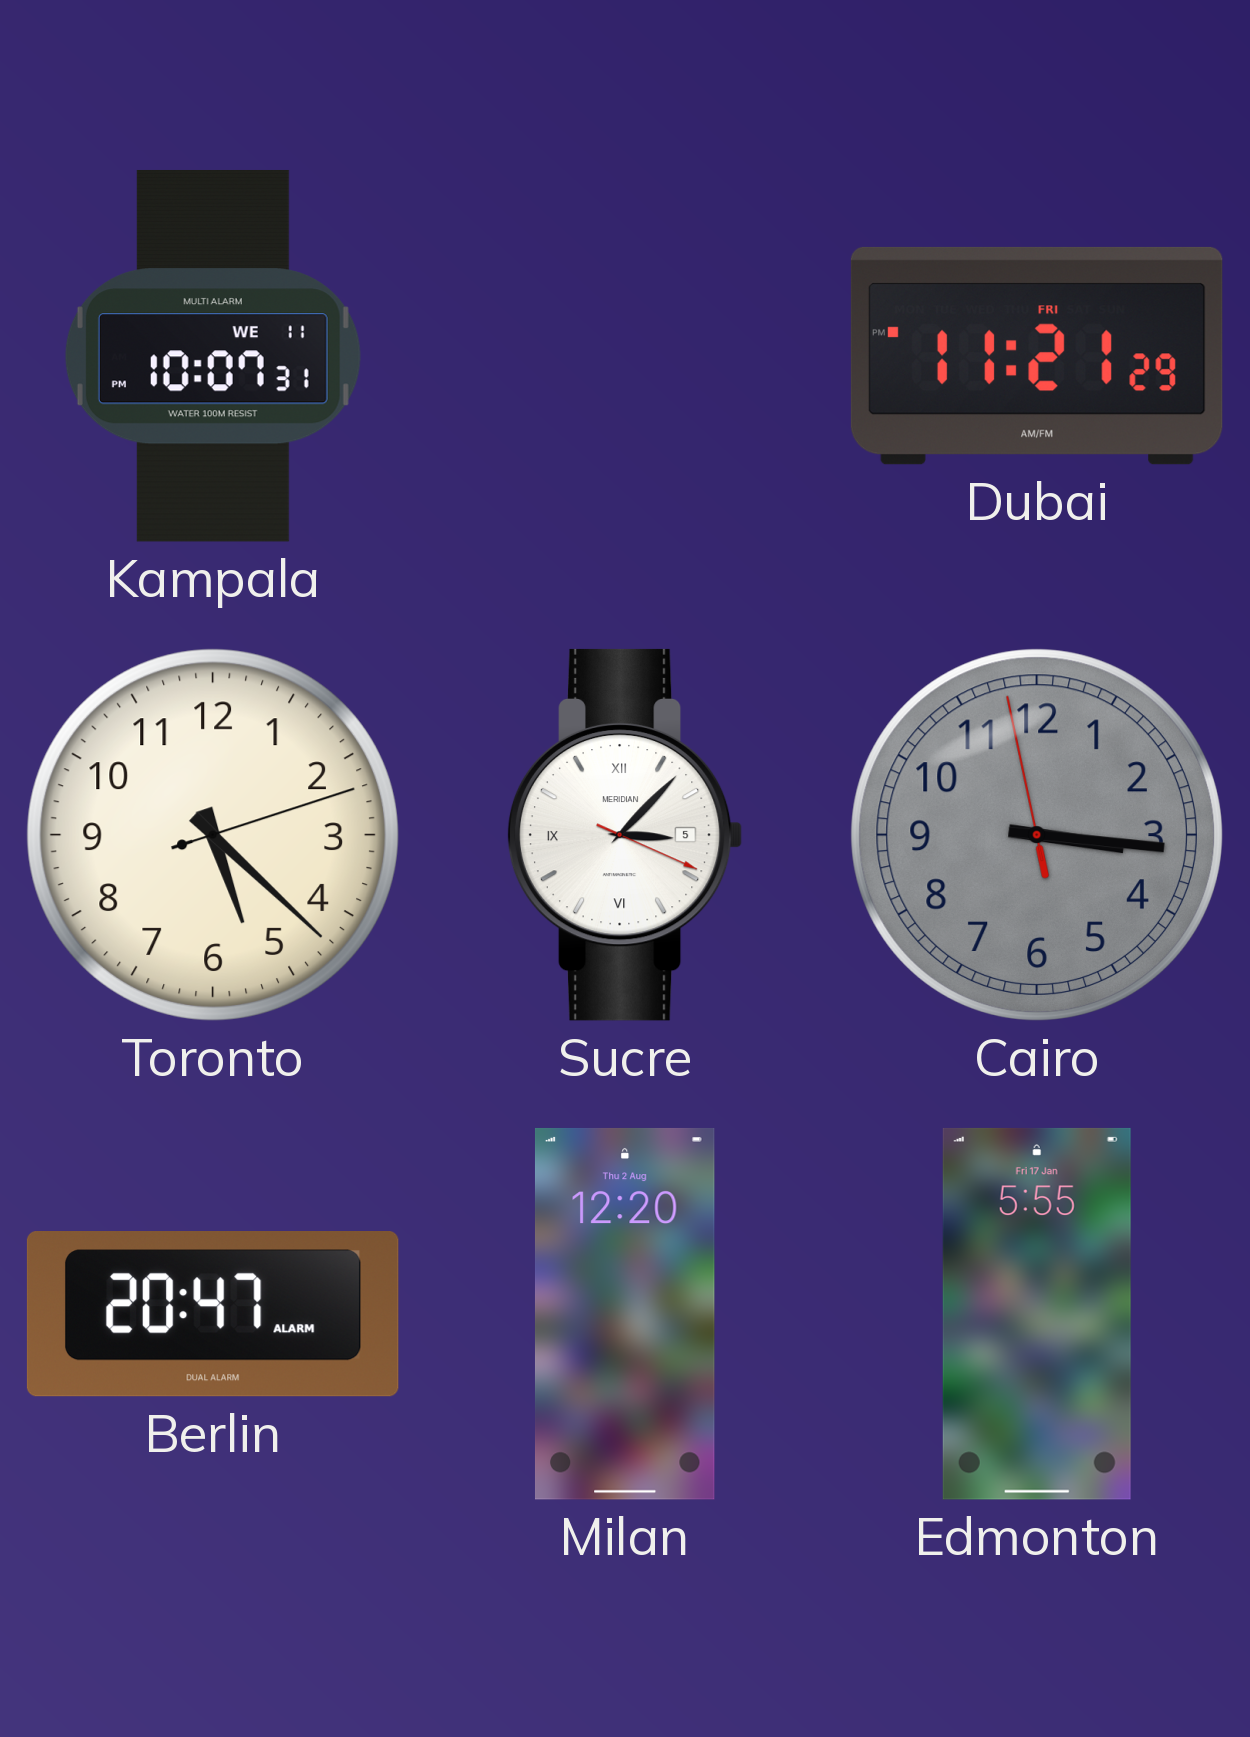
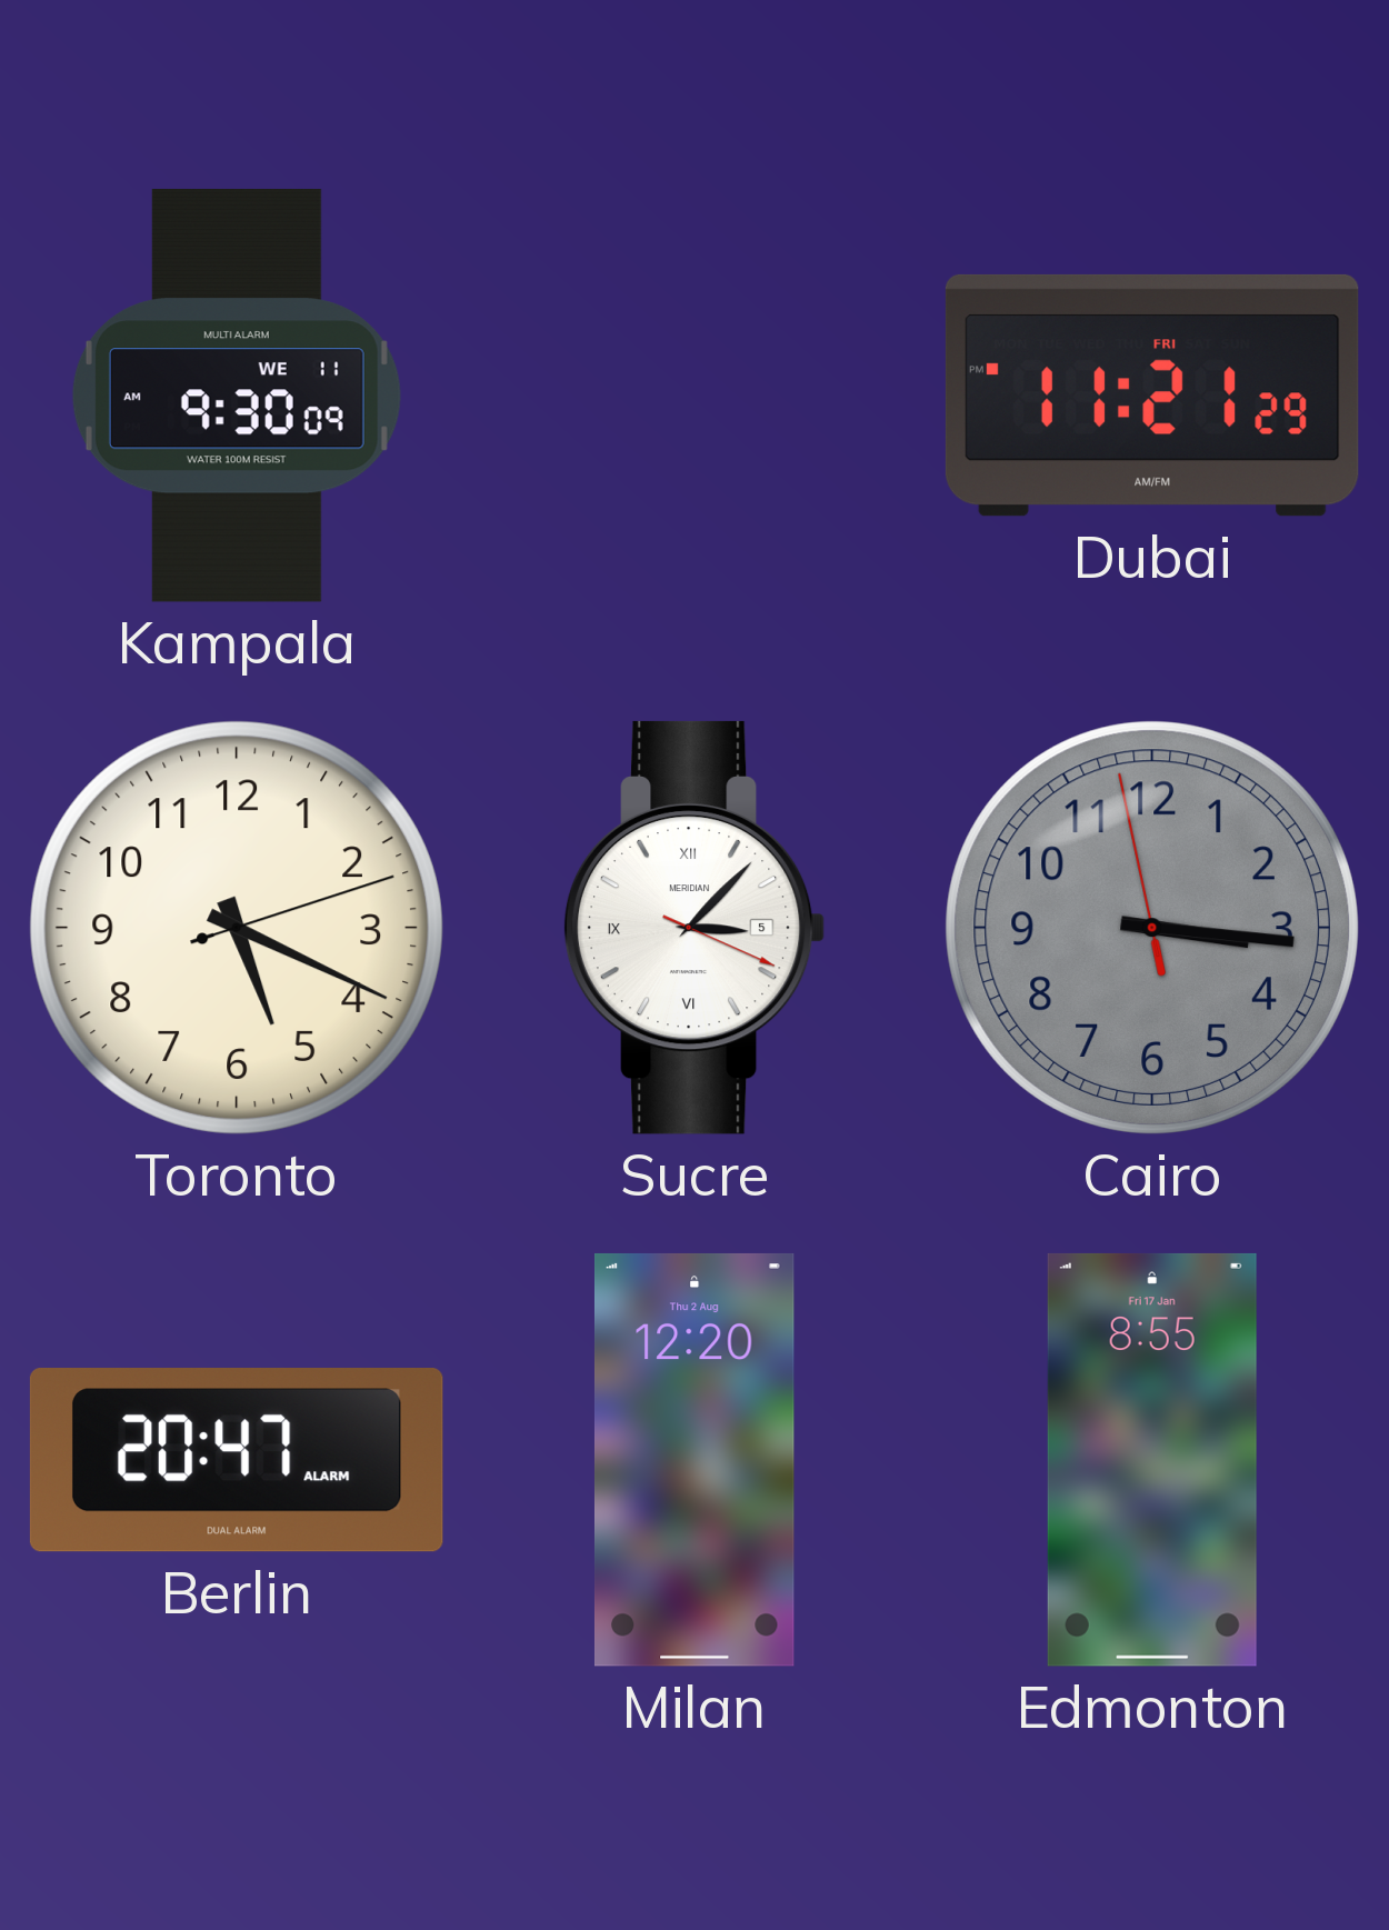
Kampala: 10:07 -> 9:30 (237, 396)
Toronto: 5:22 -> 5:19 (237, 928)
Edmonton: 5:55 -> 8:55 (1152, 1460)
